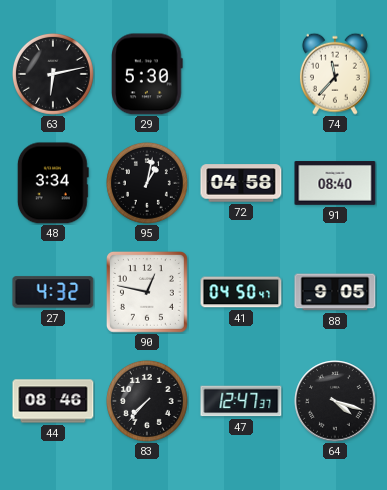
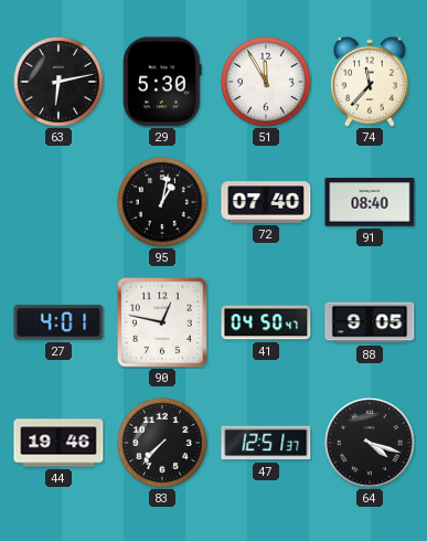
51: none -> 11:55 (266, 82)
48: 3:34 -> none (53, 183)
72: 04:58 -> 07:40 (266, 202)
27: 4:32 -> 4:01 (58, 322)
44: 08:46 -> 19:46 (58, 443)
47: 12:47 -> 12:51 (266, 443)
